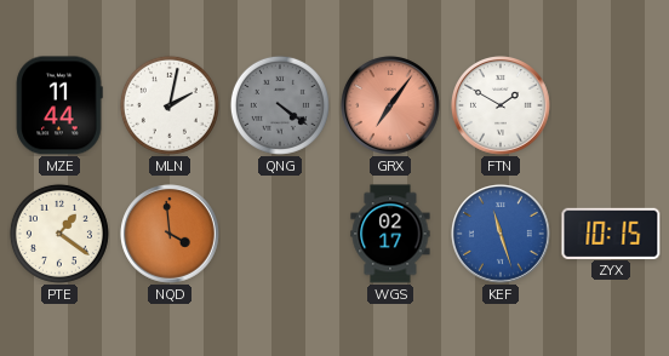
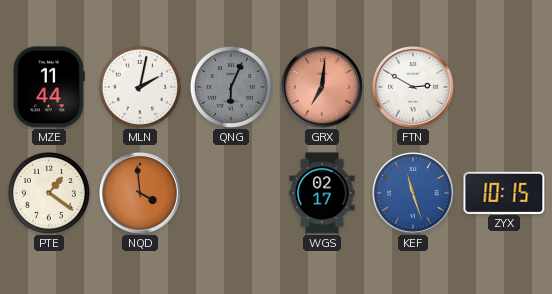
QNG: 4:21 -> 6:04 (231, 87)
GRX: 7:06 -> 7:01 (323, 88)
FTN: 1:50 -> 2:50 (414, 88)
